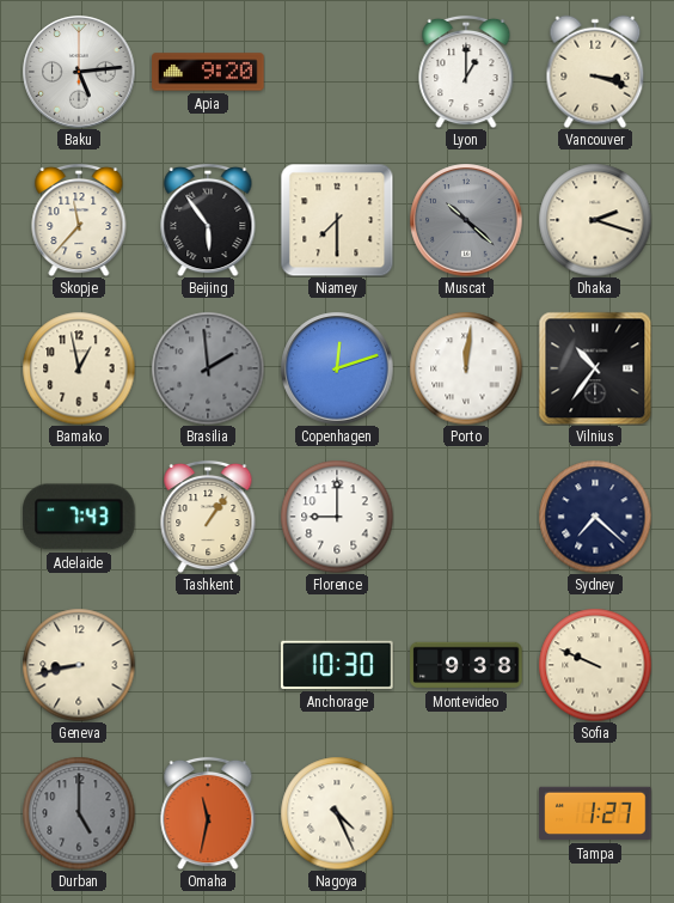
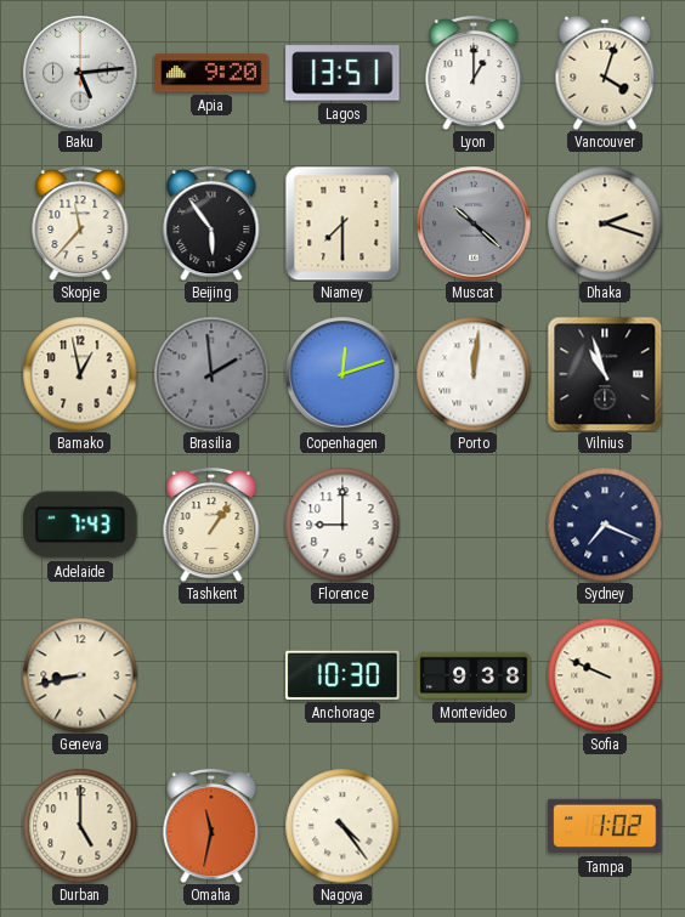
Lagos: none -> 13:51 (342, 73)
Vancouver: 3:18 -> 4:03 (605, 73)
Vilnius: 10:36 -> 10:57 (605, 374)
Sydney: 7:22 -> 7:19 (605, 525)
Durban dial: grey -> cream (80, 826)
Nagoya: 4:26 -> 4:24 (342, 826)
Tampa: 1:27 -> 1:02 (605, 826)
